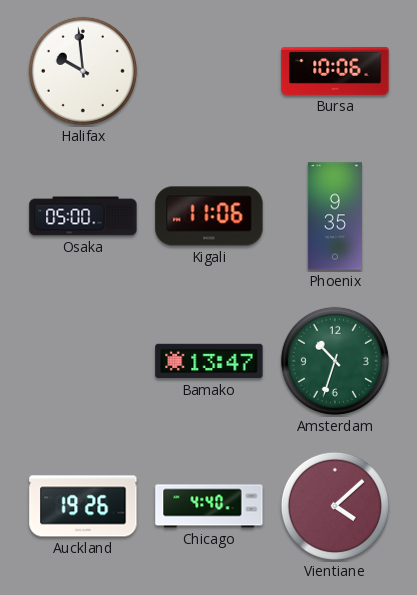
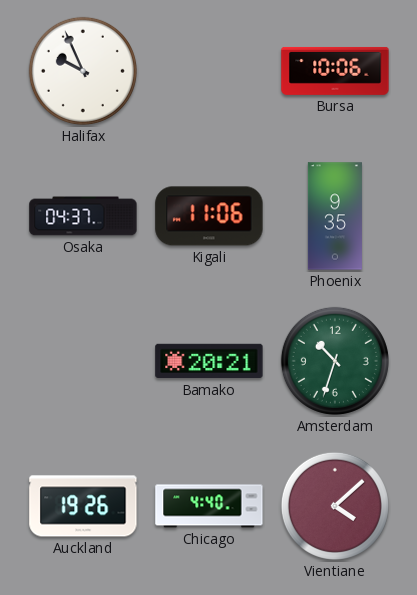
Halifax: 9:59 -> 9:56 (83, 71)
Osaka: 05:00 -> 04:37 (83, 216)
Bamako: 13:47 -> 20:21 (209, 361)
